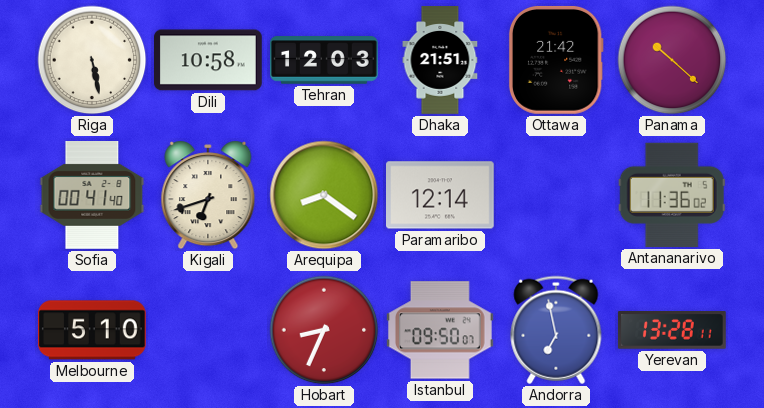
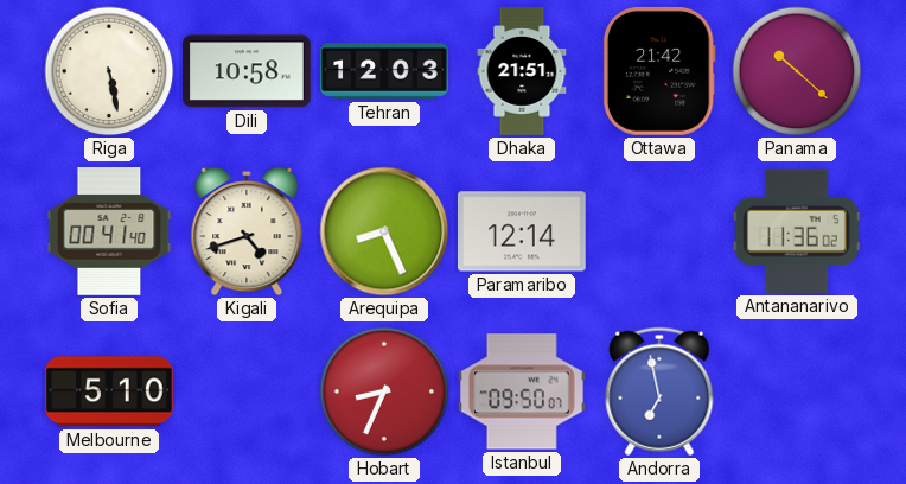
Kigali: 6:42 -> 4:42 (247, 231)
Arequipa: 8:21 -> 8:26 (384, 231)
Yerevan: 13:28 -> none (672, 331)
